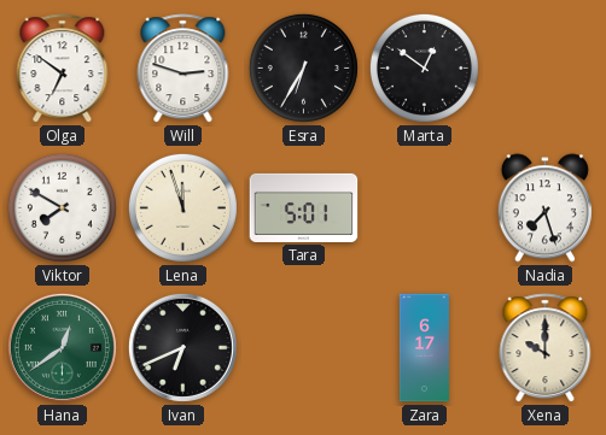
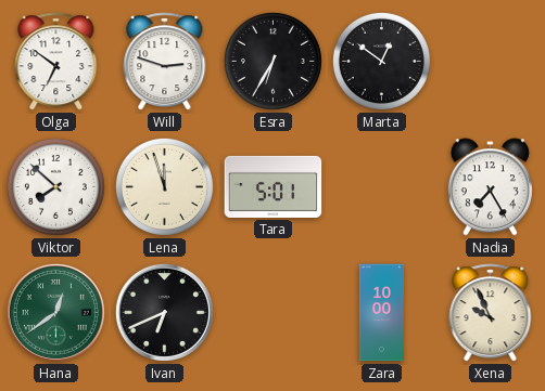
Viktor: 7:50 -> 7:52 (55, 186)
Nadia: 7:27 -> 7:25 (490, 187)
Zara: 6:17 -> 10:00 (381, 313)
Xena: 10:00 -> 9:56 (491, 313)
